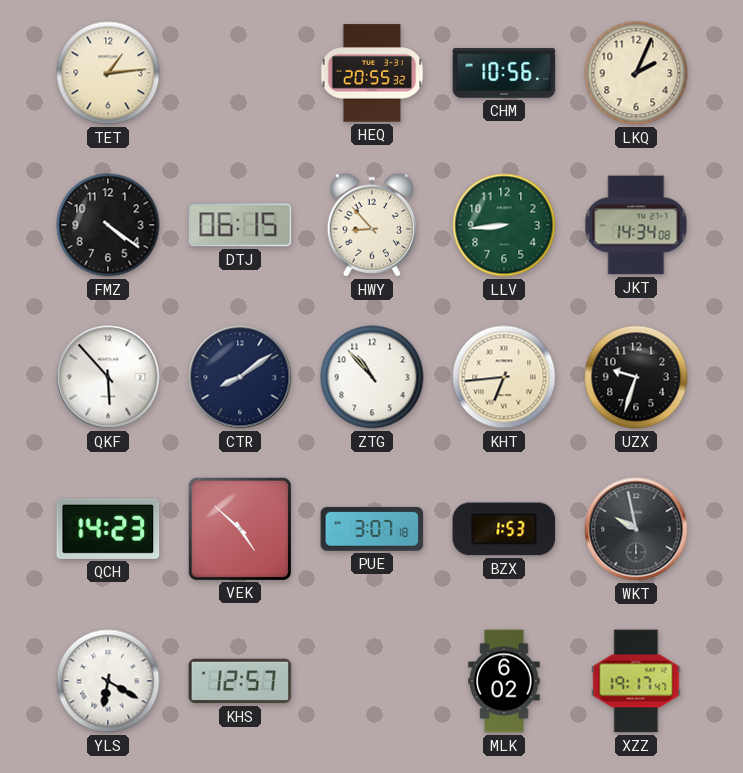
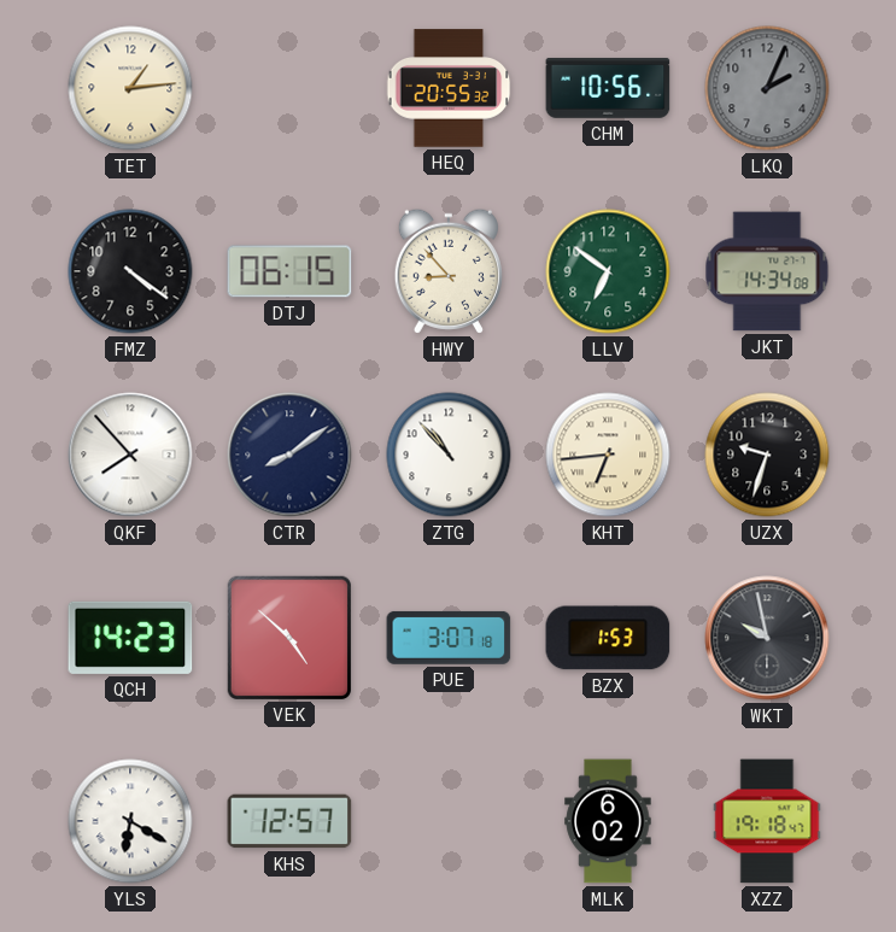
LKQ dial: cream -> grey (767, 88)
LLV: 8:44 -> 6:51 (608, 271)
QKF: 5:53 -> 7:53 (130, 455)
XZZ: 19:17 -> 19:18 (767, 821)
